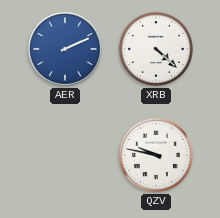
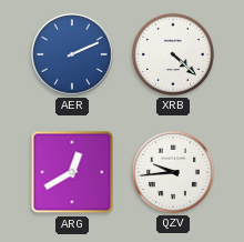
ARG: none -> 12:40 (72, 172)
QZV: 9:47 -> 9:44 (173, 172)
